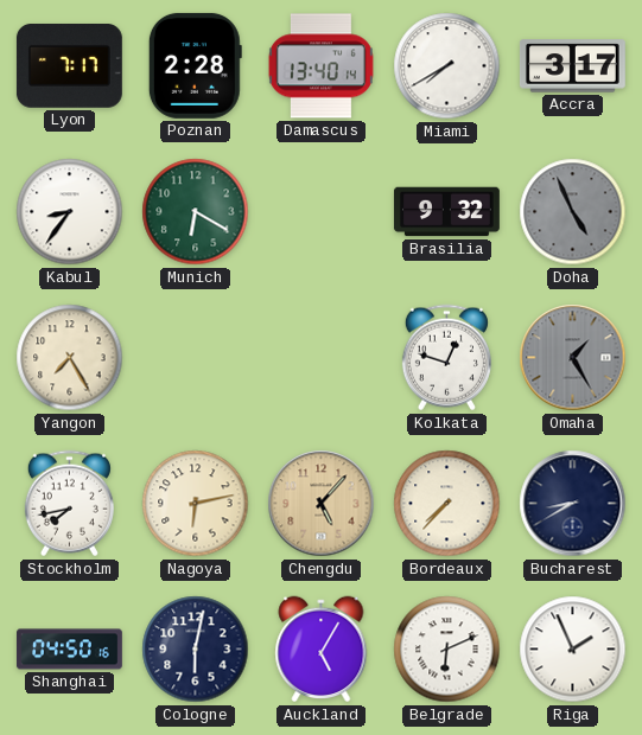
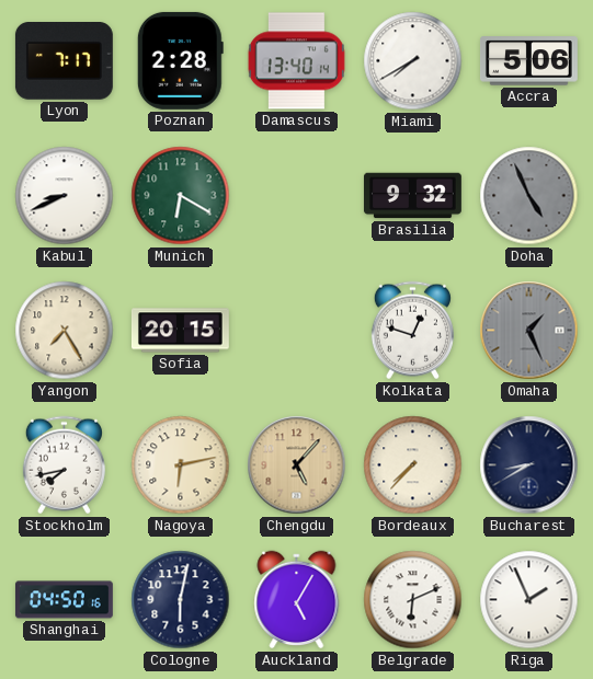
Accra: 3:17 -> 5:06 (528, 61)
Kabul: 8:36 -> 8:41 (65, 196)
Sofia: none -> 20:15 (180, 331)
Omaha: 1:25 -> 1:26 (529, 331)
